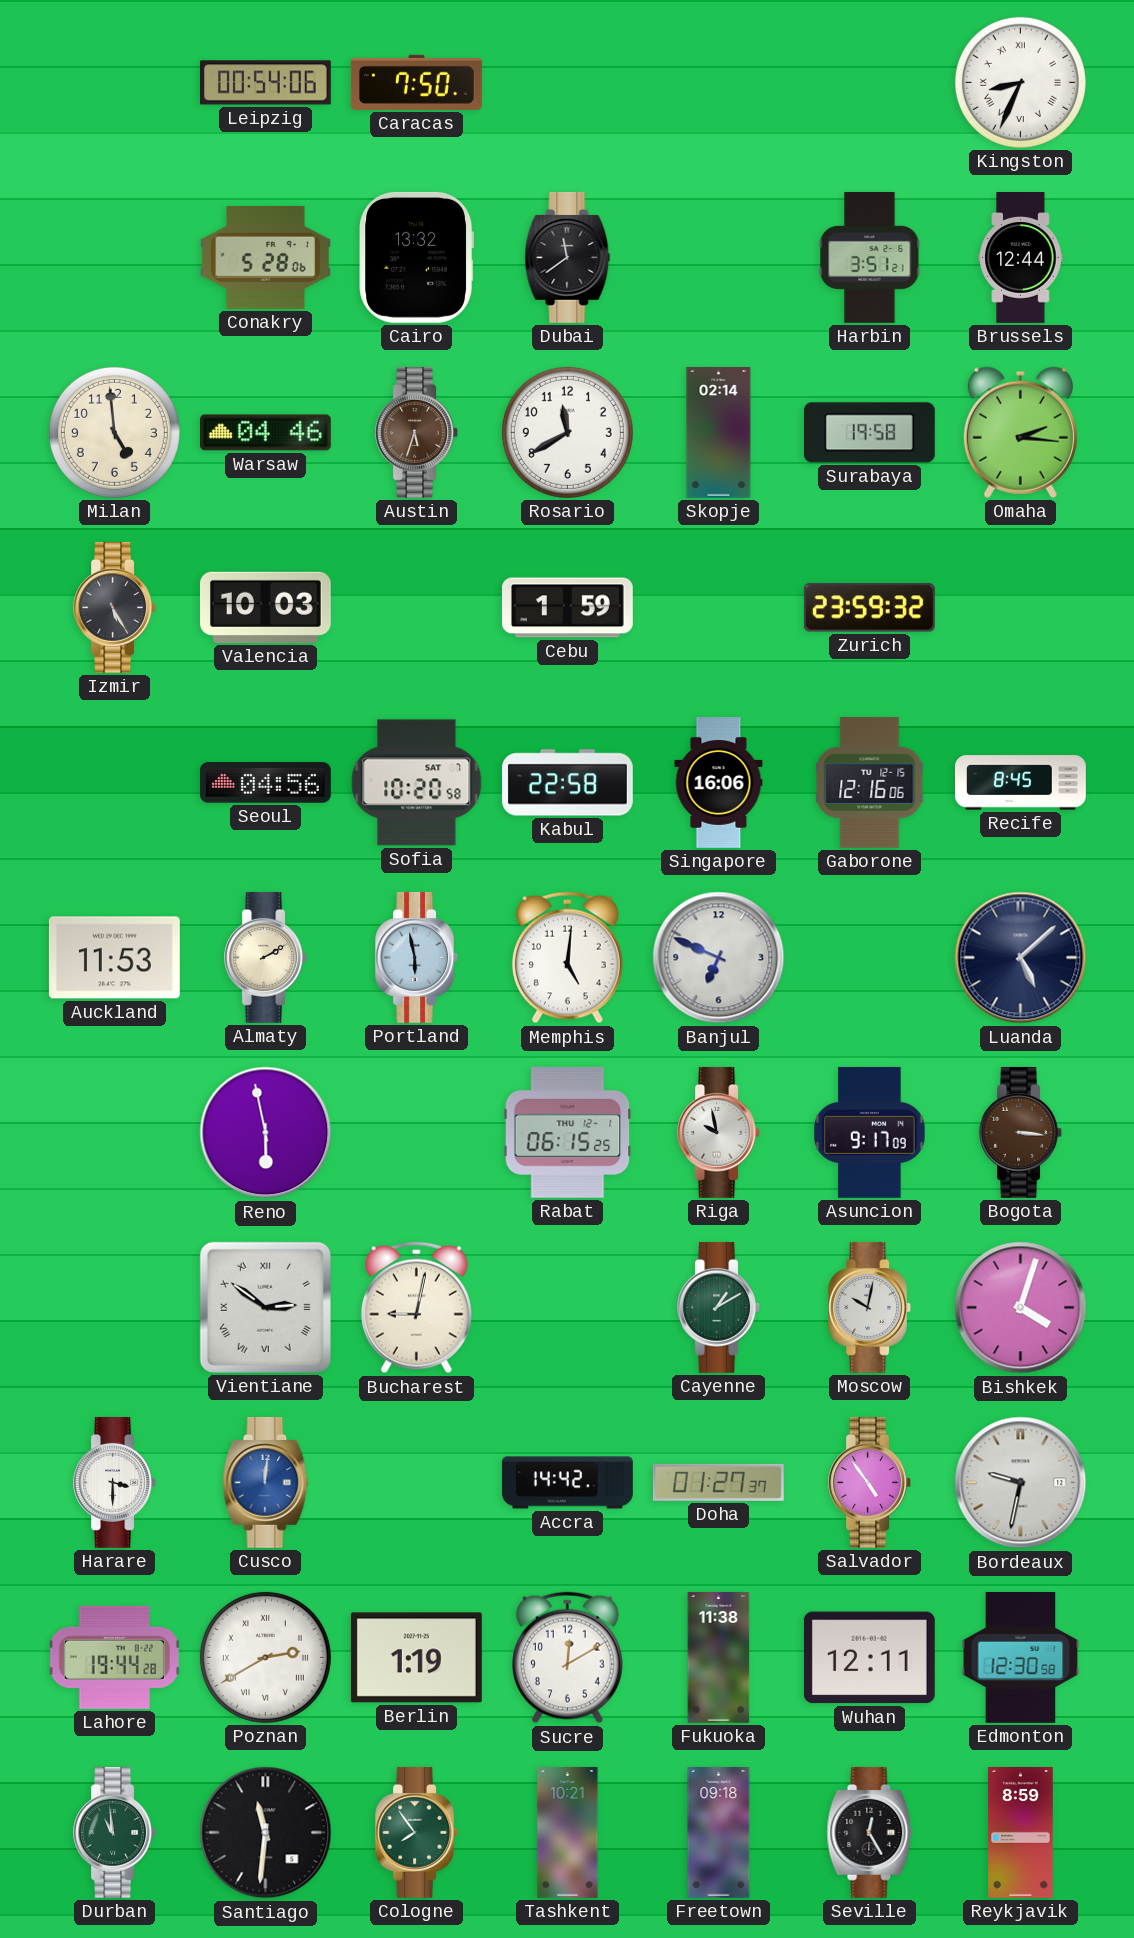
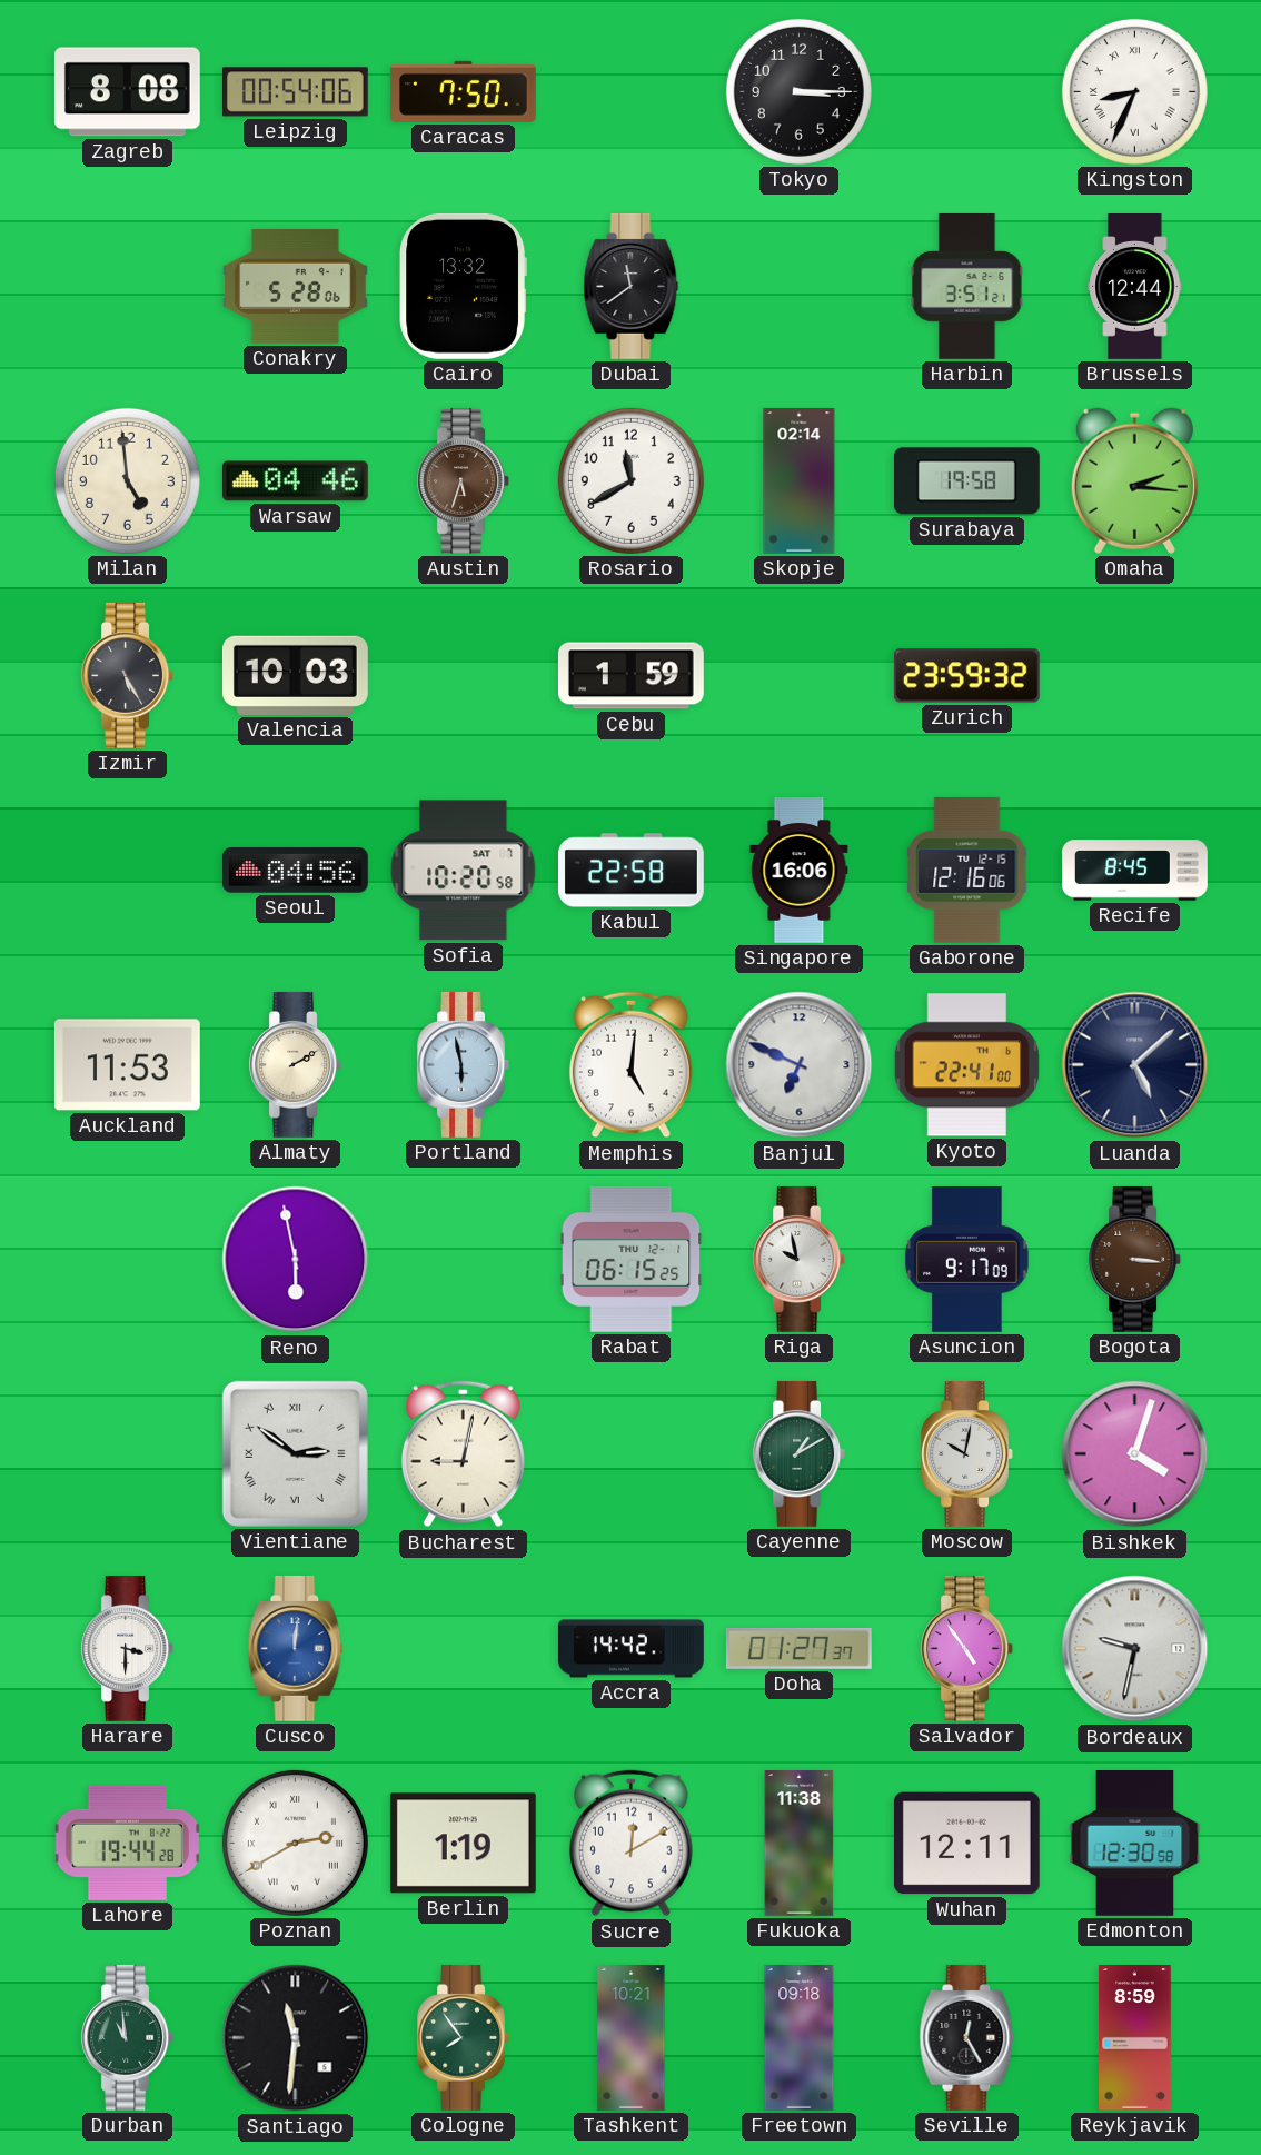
Zagreb: none -> 8:08 (127, 92)
Tokyo: none -> 3:15 (798, 91)
Kyoto: none -> 22:41 (967, 1065)
